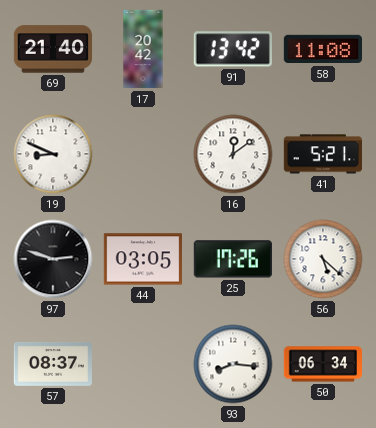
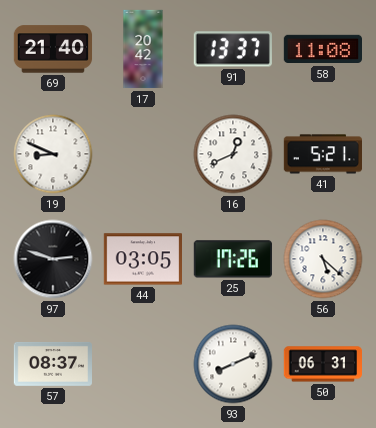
91: 13:42 -> 13:37 (233, 49)
16: 12:09 -> 12:41 (233, 154)
93: 8:16 -> 8:11 (233, 364)
50: 06:34 -> 06:31 (323, 364)
